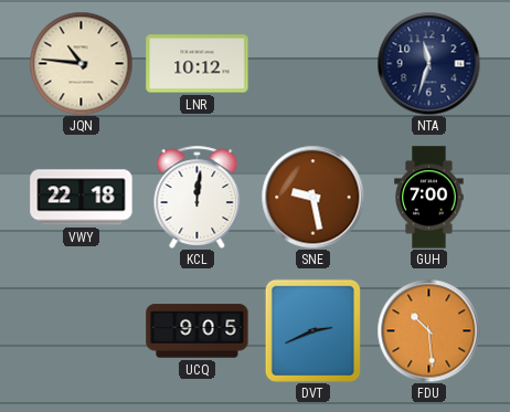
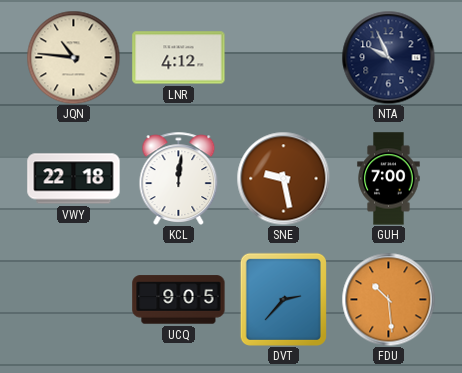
LNR: 10:12 -> 4:12 (179, 58)
NTA: 11:33 -> 9:56 (388, 57)
DVT: 2:41 -> 2:37 (283, 299)
